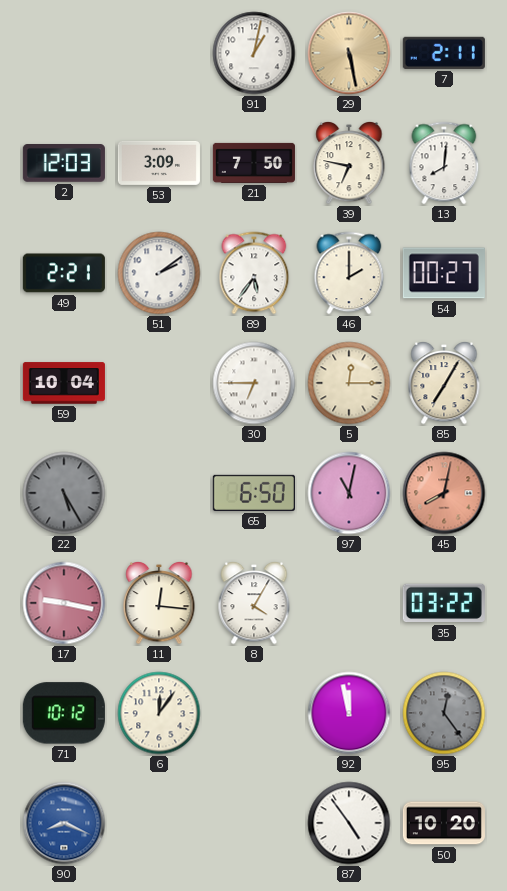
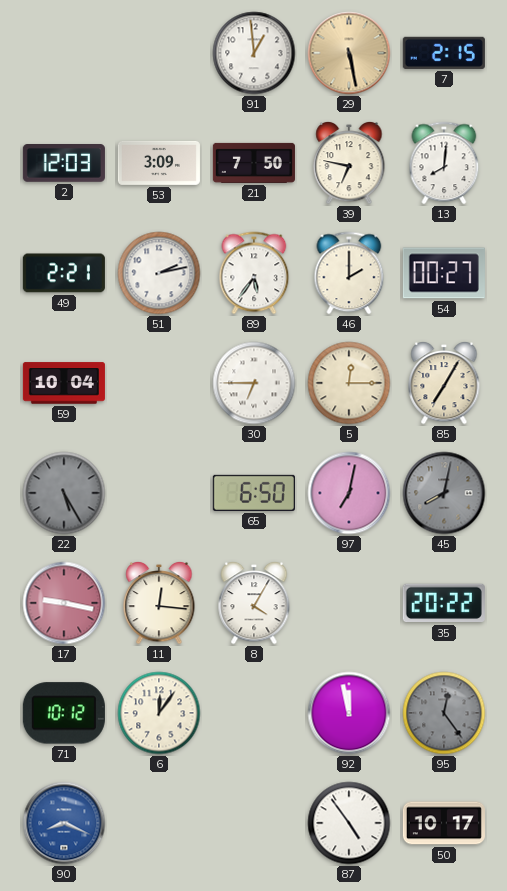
91: 1:02 -> 12:59 (254, 53)
7: 2:11 -> 2:15 (444, 53)
51: 2:09 -> 2:13 (159, 273)
97: 11:02 -> 7:02 (349, 493)
45 dial: salmon -> grey (444, 493)
35: 03:22 -> 20:22 (444, 603)
50: 10:20 -> 10:17 (444, 823)
